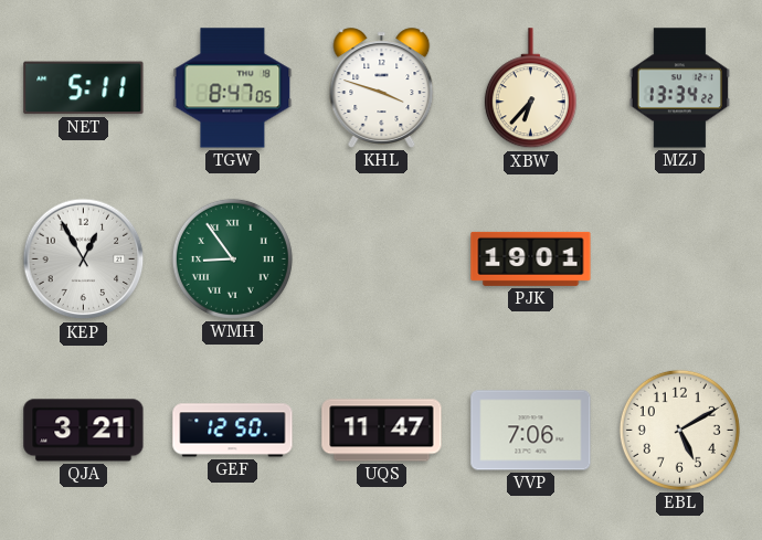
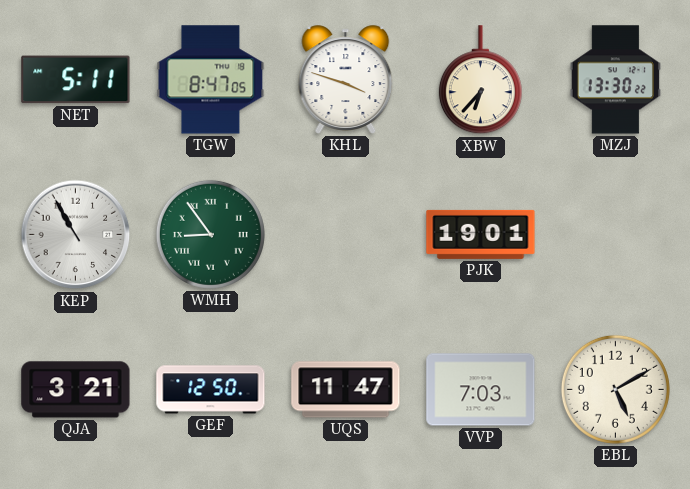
MZJ: 13:34 -> 13:30 (615, 80)
KEP: 12:55 -> 10:55 (76, 235)
VVP: 7:06 -> 7:03 (481, 390)
